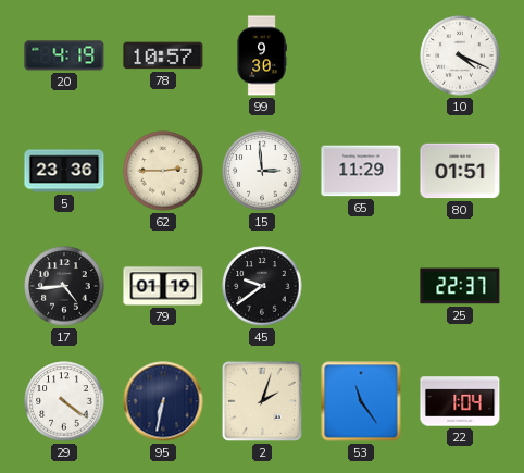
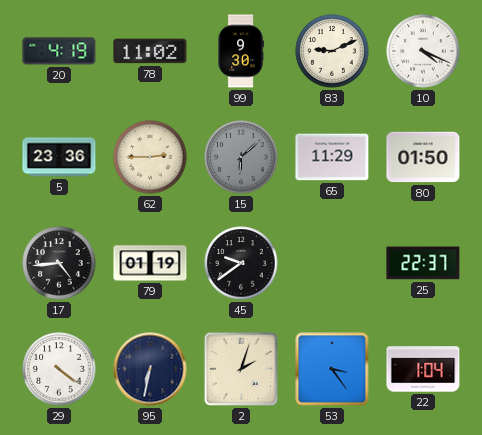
78: 10:57 -> 11:02 (150, 51)
83: none -> 9:11 (332, 51)
15: 2:59 -> 6:08 (241, 157)
15 dial: white -> grey (241, 157)
80: 01:51 -> 01:50 (423, 157)
53: 11:24 -> 3:24 (332, 369)
